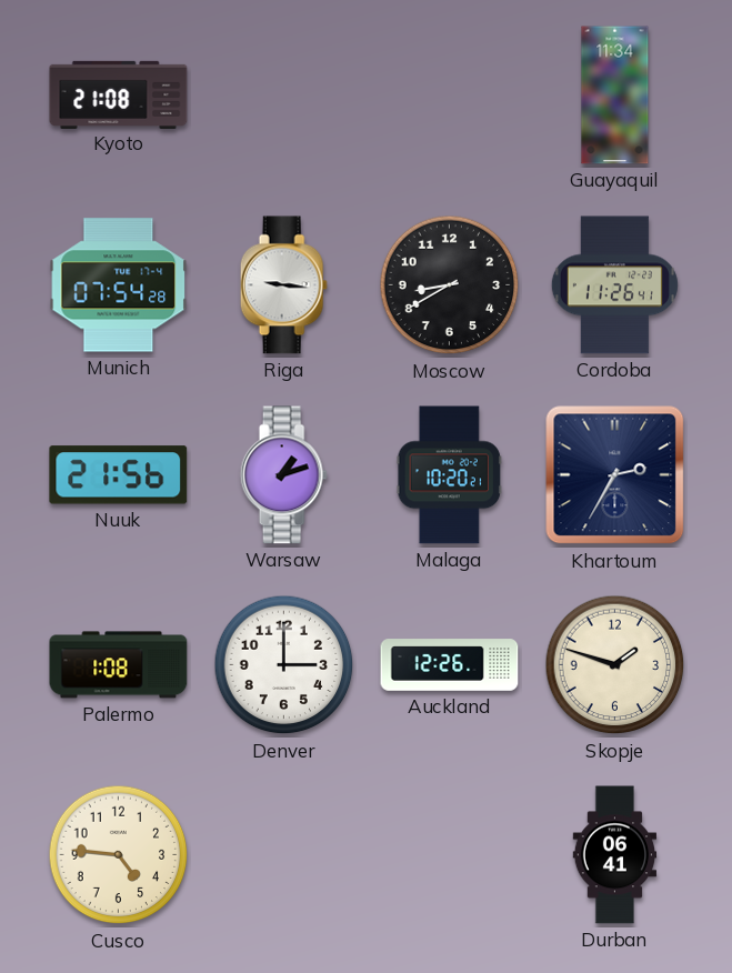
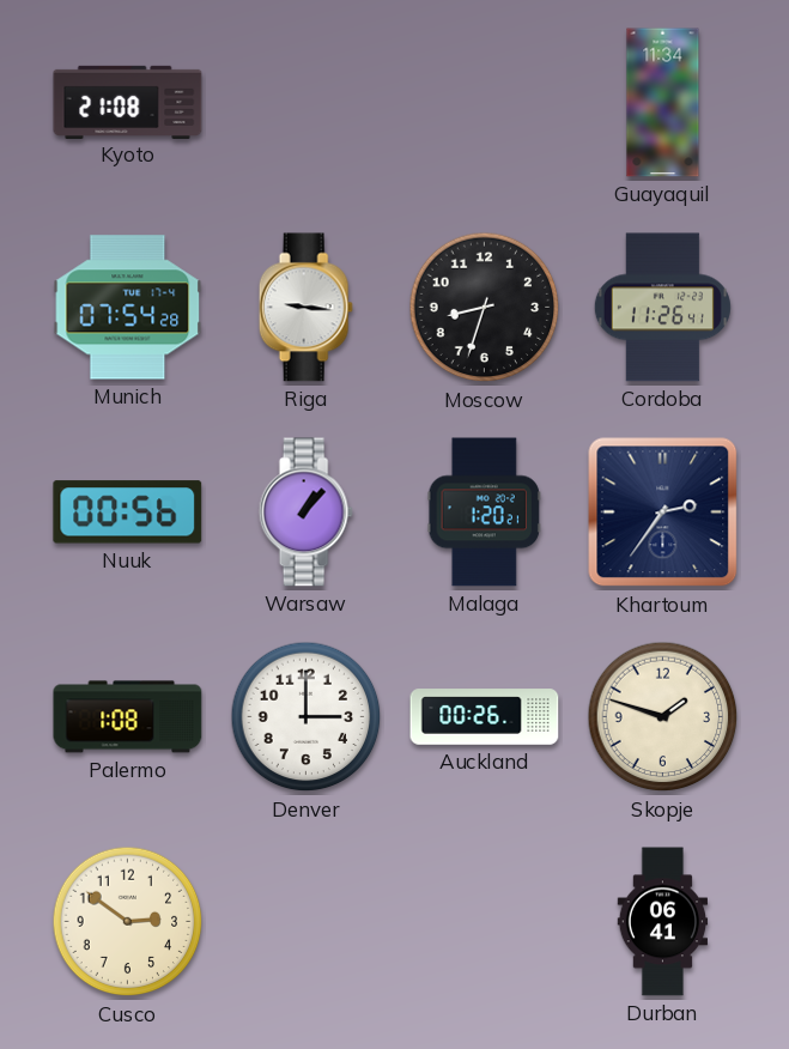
Moscow: 8:40 -> 8:33 (485, 308)
Nuuk: 21:56 -> 00:56 (128, 513)
Warsaw: 1:12 -> 1:07 (305, 513)
Malaga: 10:20 -> 1:20 (484, 513)
Khartoum: 2:35 -> 2:36 (663, 513)
Auckland: 12:26 -> 00:26 (485, 717)
Cusco: 4:46 -> 2:51 (128, 922)
